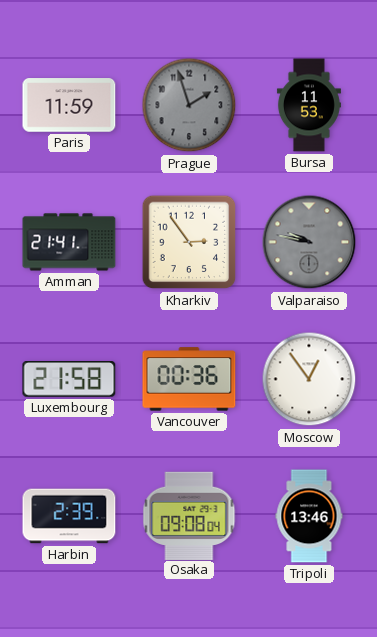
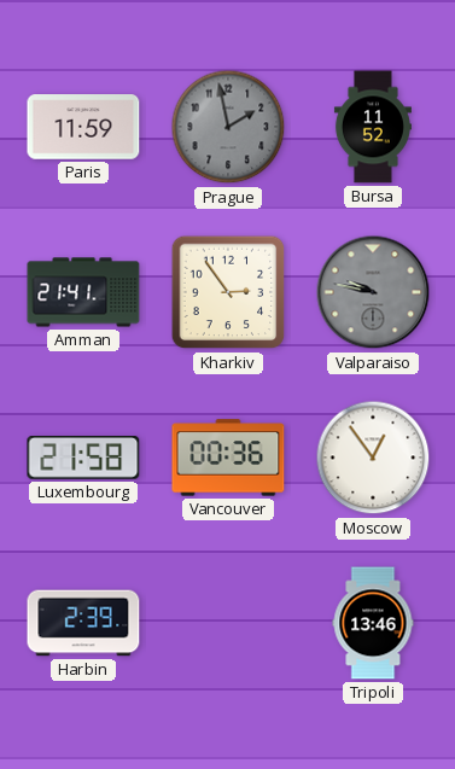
Prague: 1:57 -> 1:58 (228, 127)
Bursa: 11:53 -> 11:52 (373, 127)
Osaka: 09:08 -> none (189, 515)
